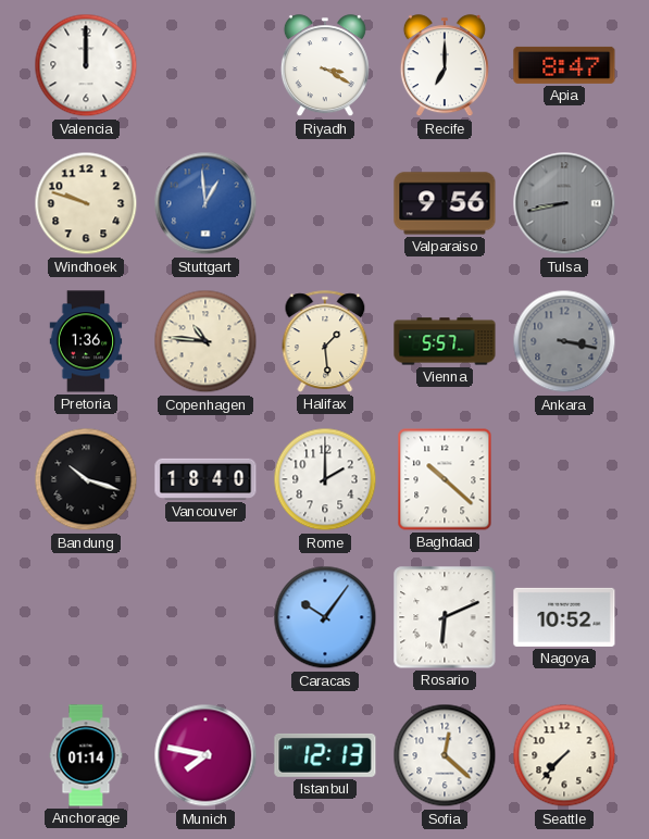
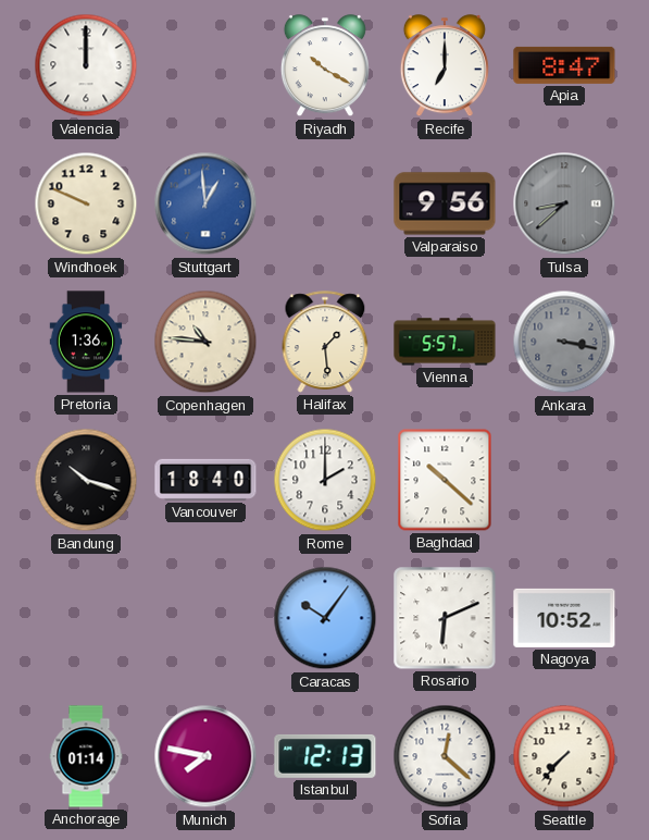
Riyadh: 3:20 -> 10:20 (325, 66)
Windhoek: 9:48 -> 9:49 (86, 203)
Tulsa: 8:43 -> 8:38 (564, 203)
